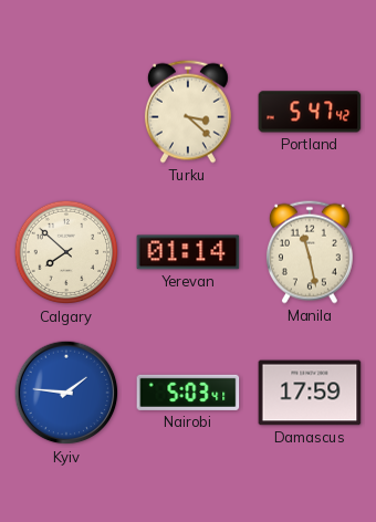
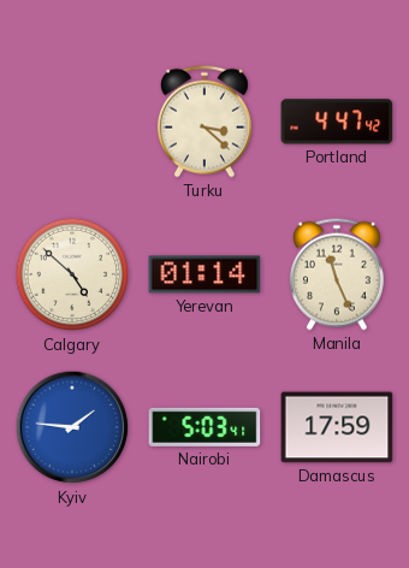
Portland: 5:47 -> 4:47 (337, 122)
Calgary: 7:52 -> 4:52 (72, 274)
Manila: 11:28 -> 11:26 (337, 274)
